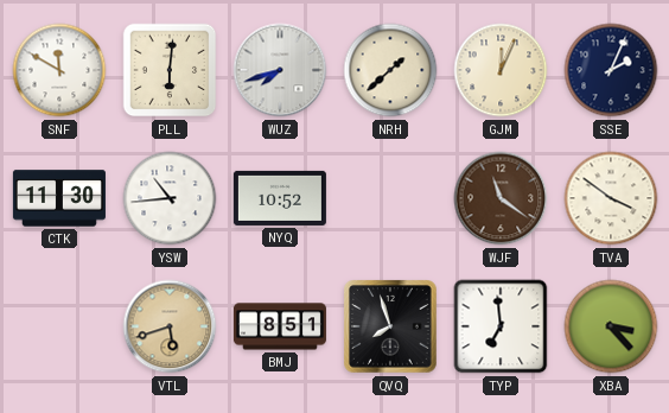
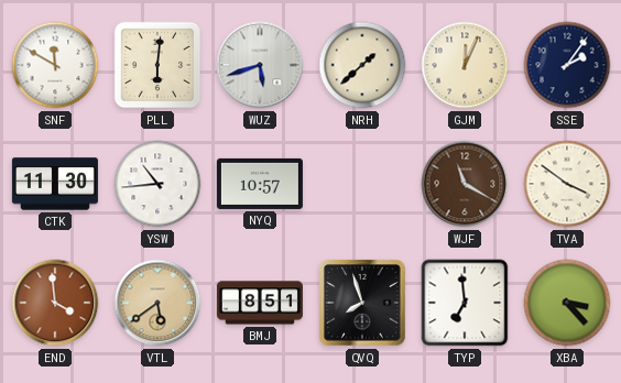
WUZ: 7:42 -> 5:42 (260, 65)
SSE: 2:04 -> 2:06 (567, 65)
NYQ: 10:52 -> 10:57 (260, 184)
WJF: 11:21 -> 11:20 (465, 184)
END: none -> 3:59 (55, 303)
VTL: 5:42 -> 5:39 (157, 303)
